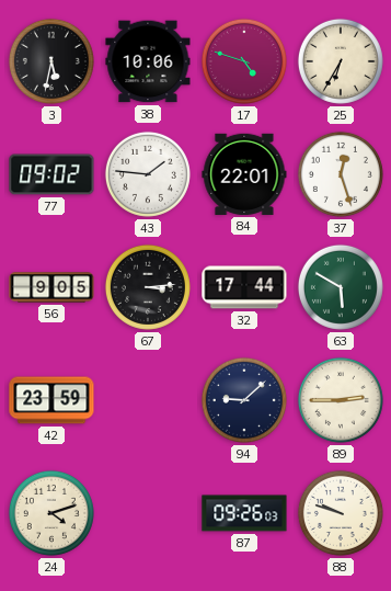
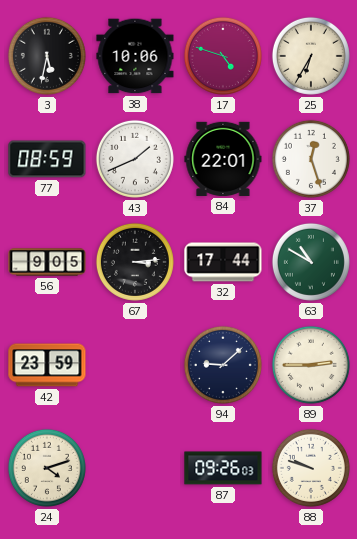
77: 09:02 -> 08:59 (47, 159)
43: 1:46 -> 1:41 (135, 159)
63: 5:50 -> 10:50 (311, 262)
